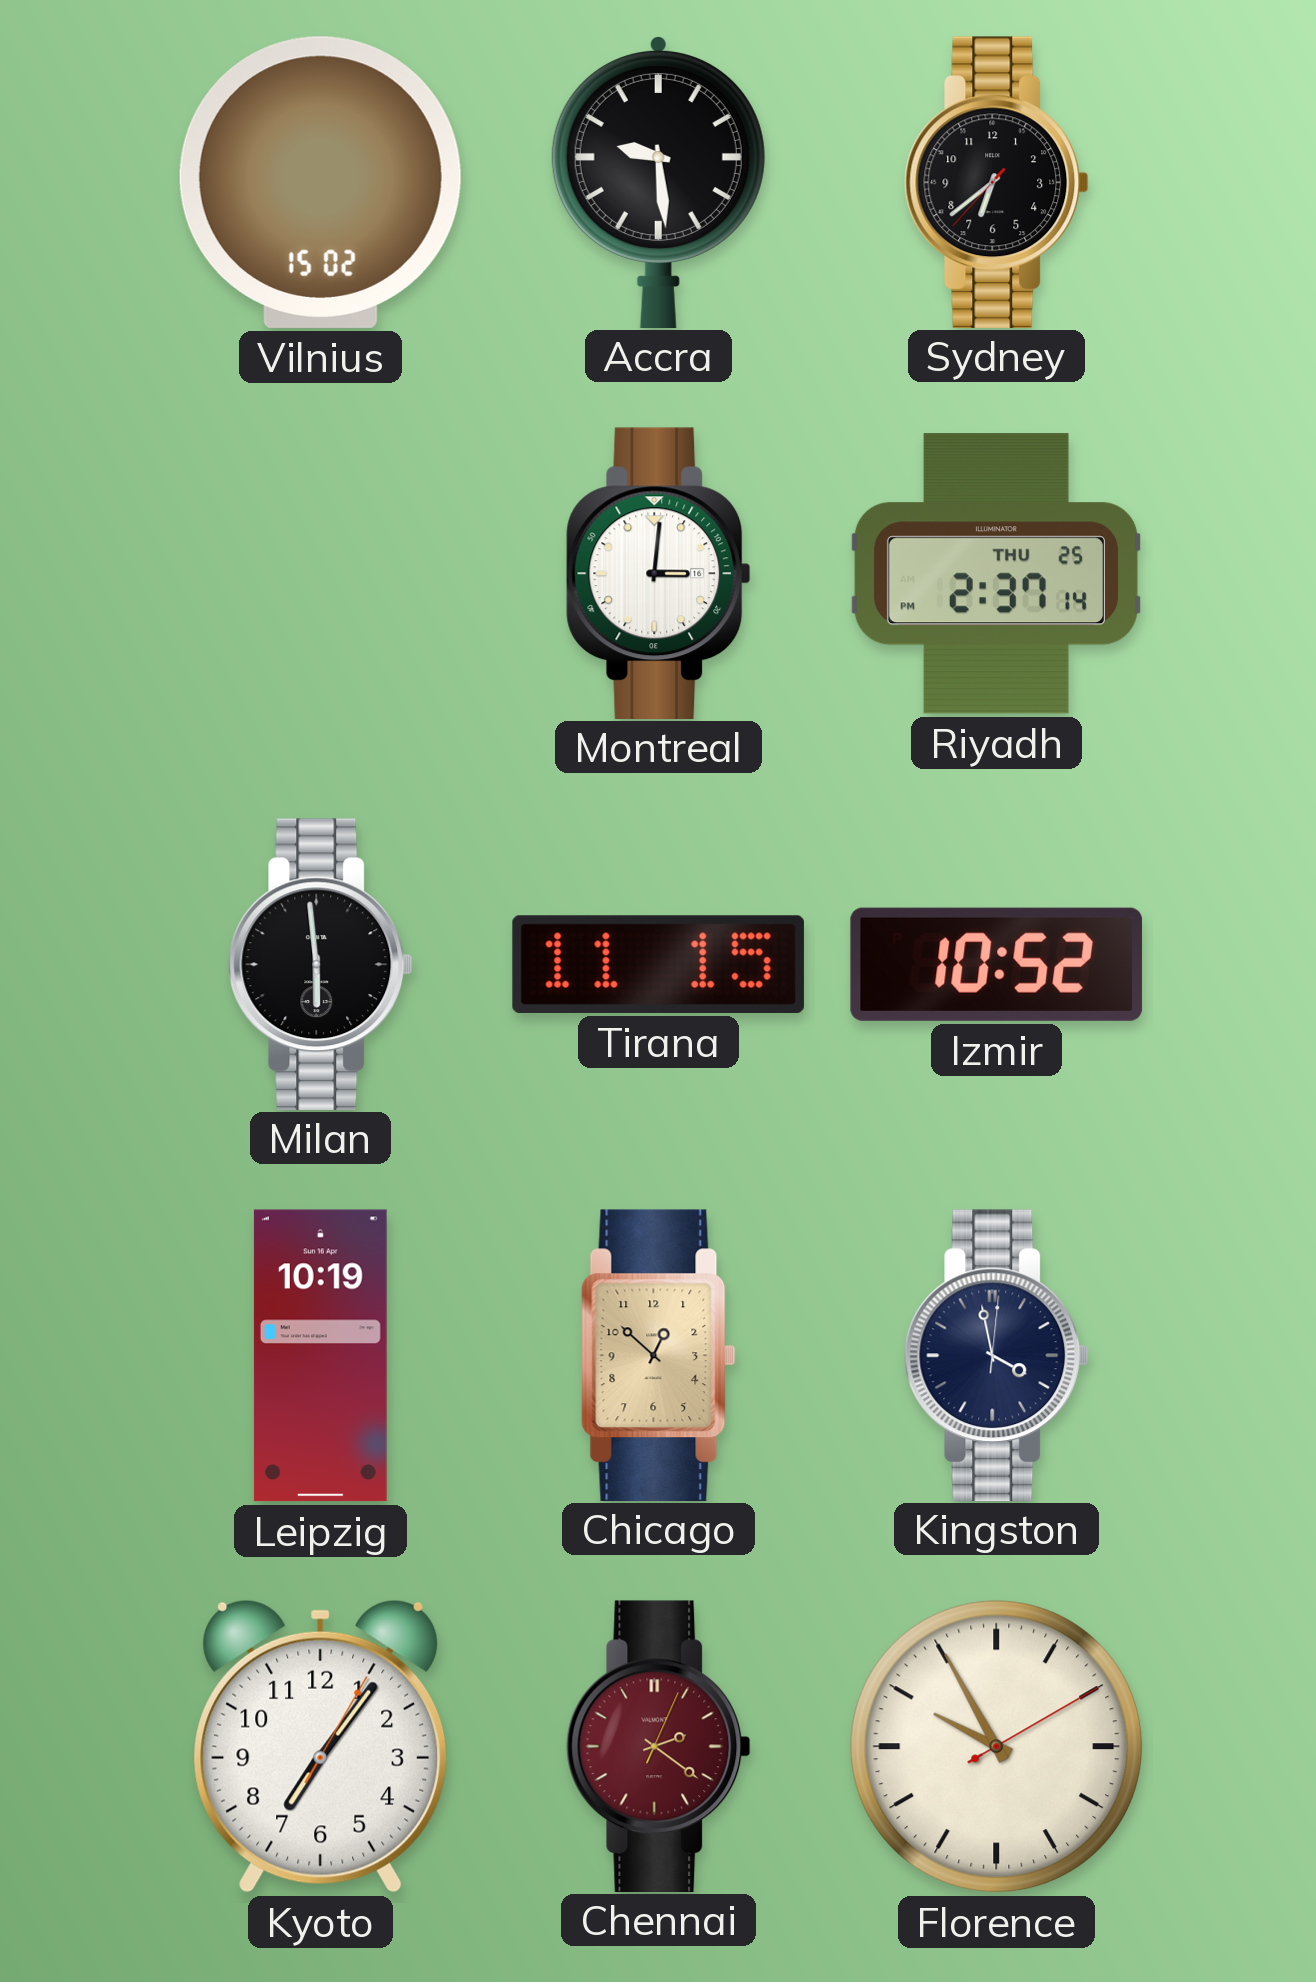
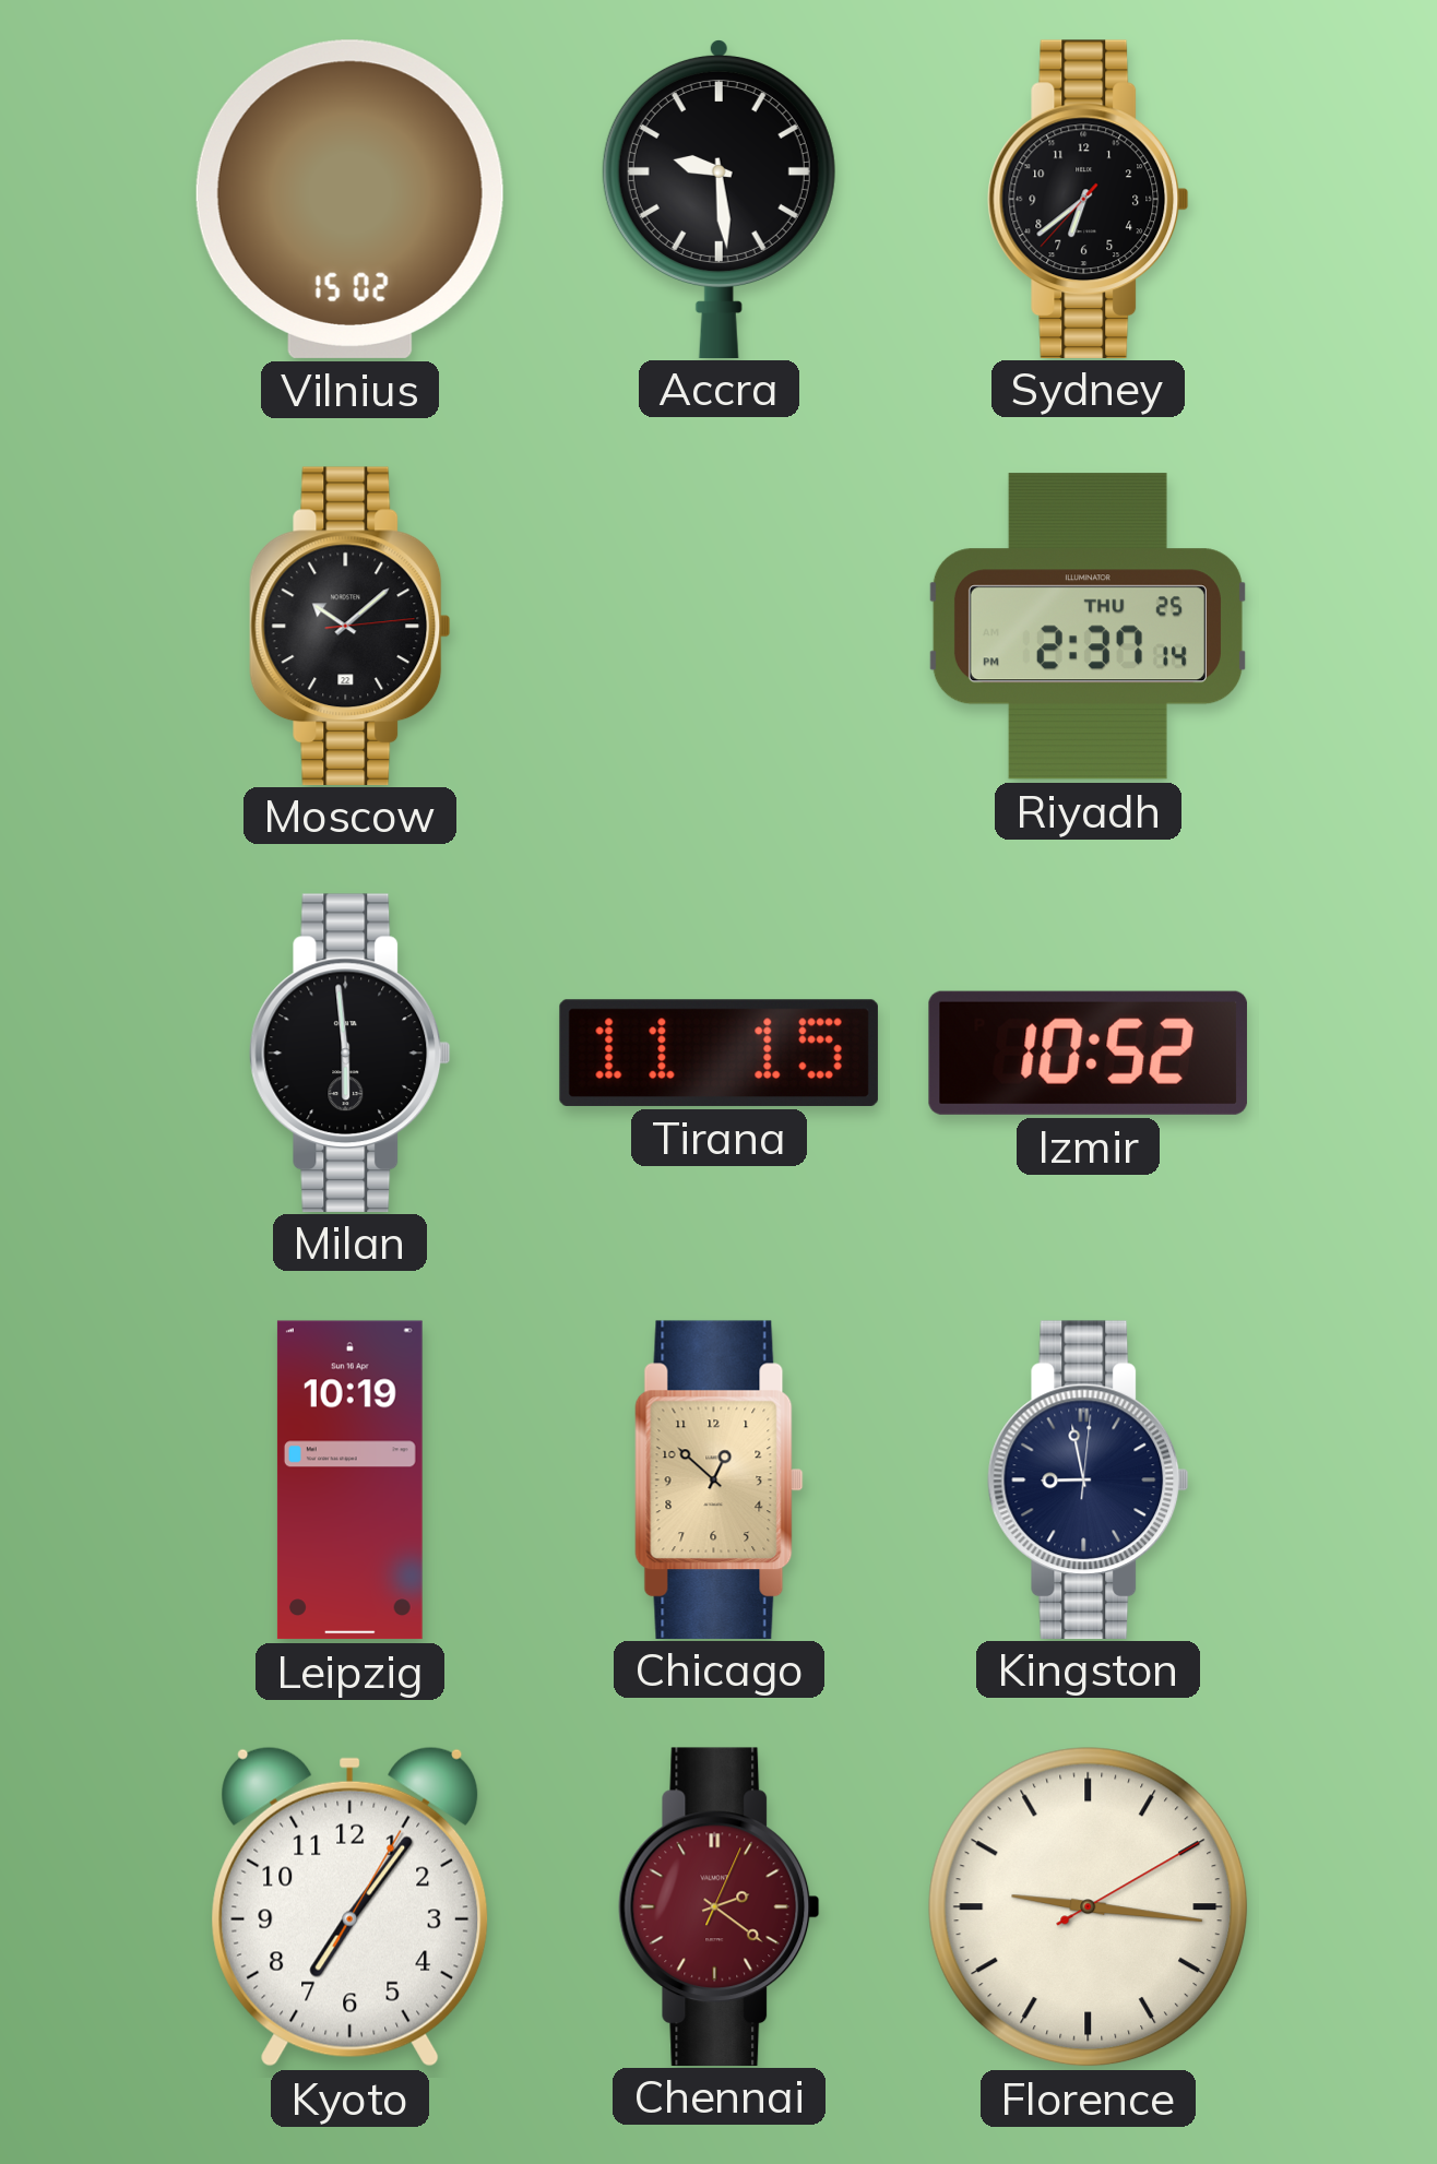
Moscow: none -> 10:08 (351, 626)
Montreal: 3:01 -> none (659, 573)
Kingston: 3:58 -> 8:58 (1089, 1479)
Florence: 9:55 -> 9:16 (1089, 1907)
